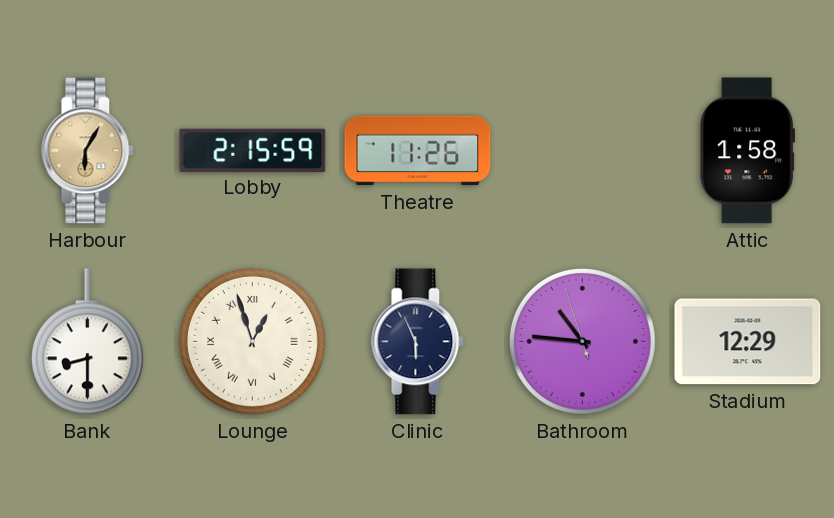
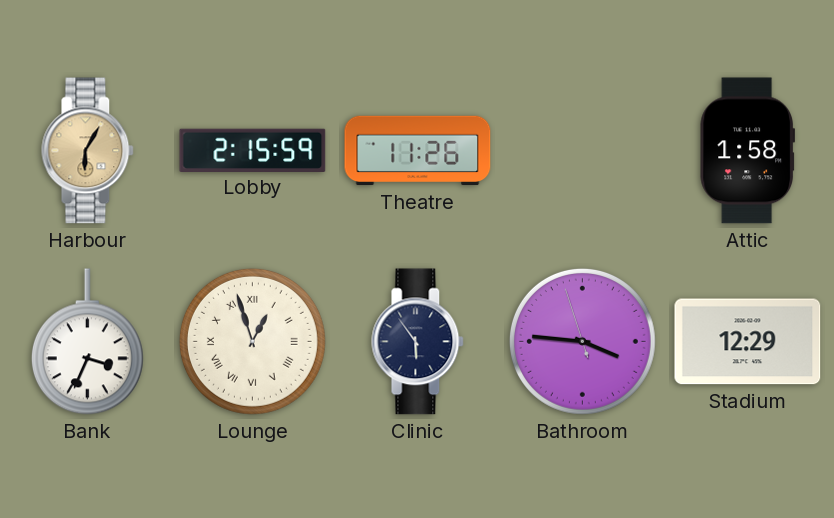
Bank: 8:30 -> 3:34 (87, 342)
Clinic: 5:56 -> 5:54 (418, 342)
Bathroom: 10:45 -> 3:45 (582, 341)
